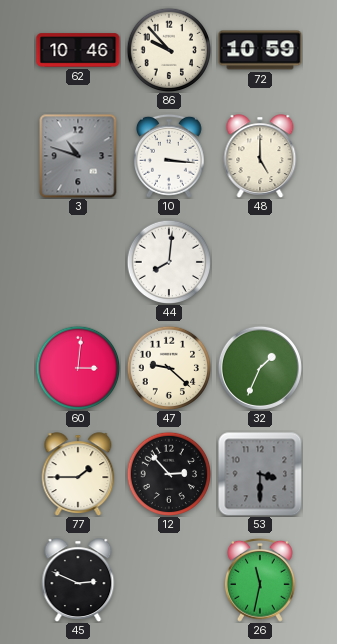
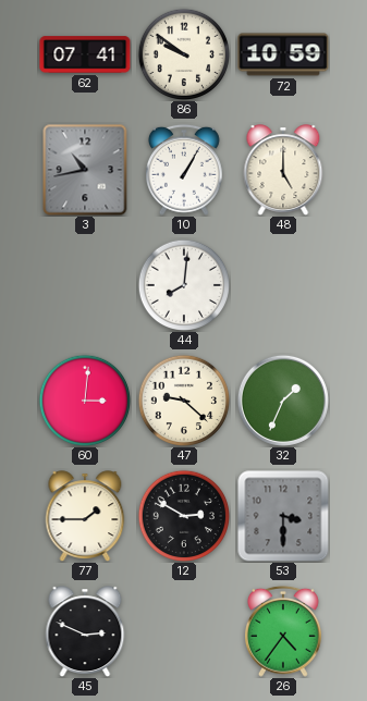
62: 10:46 -> 07:41 (85, 54)
86: 9:53 -> 9:51 (183, 53)
3: 10:48 -> 10:43 (85, 170)
10: 3:16 -> 1:05 (184, 170)
12: 2:53 -> 2:50 (183, 515)
26: 11:32 -> 4:36 (283, 631)
